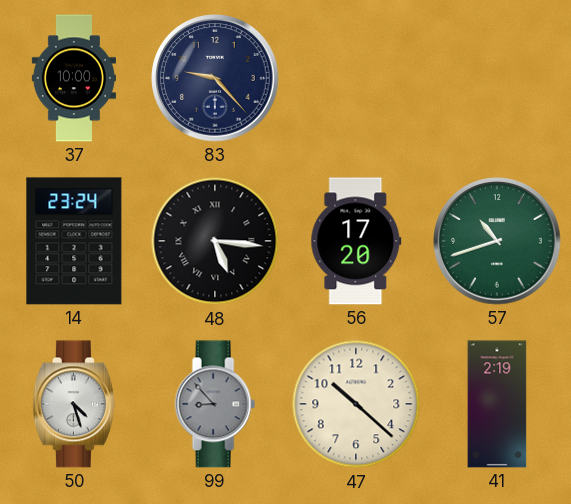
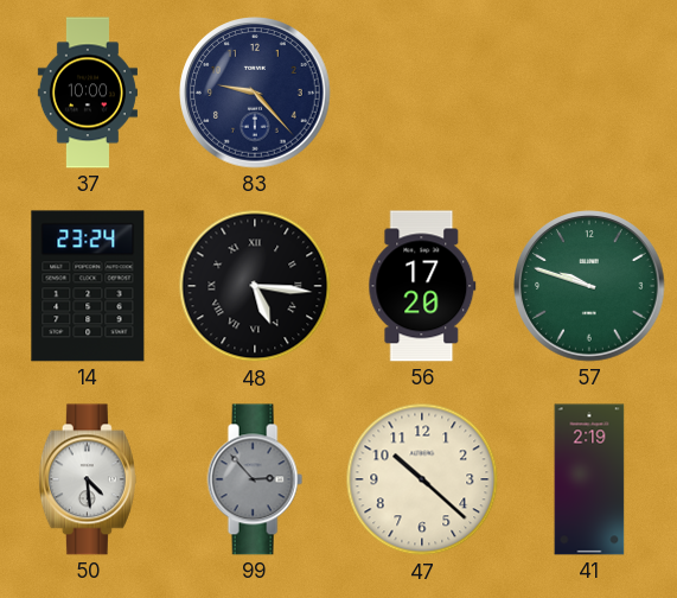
57: 10:42 -> 9:48 (589, 286)
50: 4:27 -> 4:29 (88, 479)
99: 8:53 -> 2:53 (255, 479)
